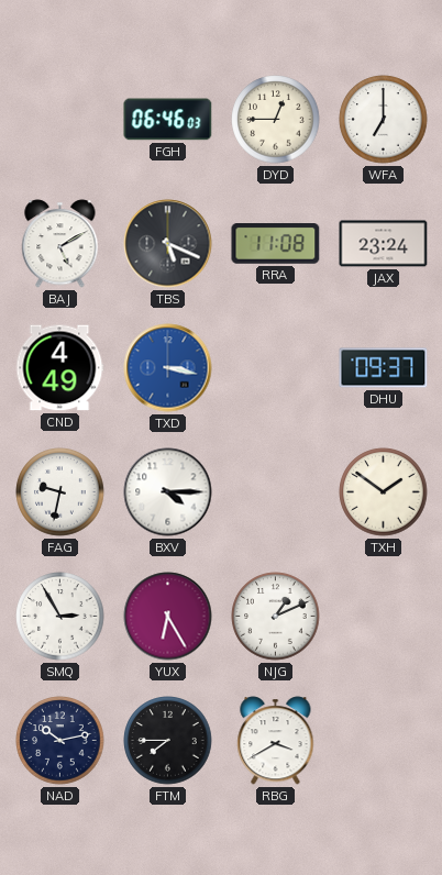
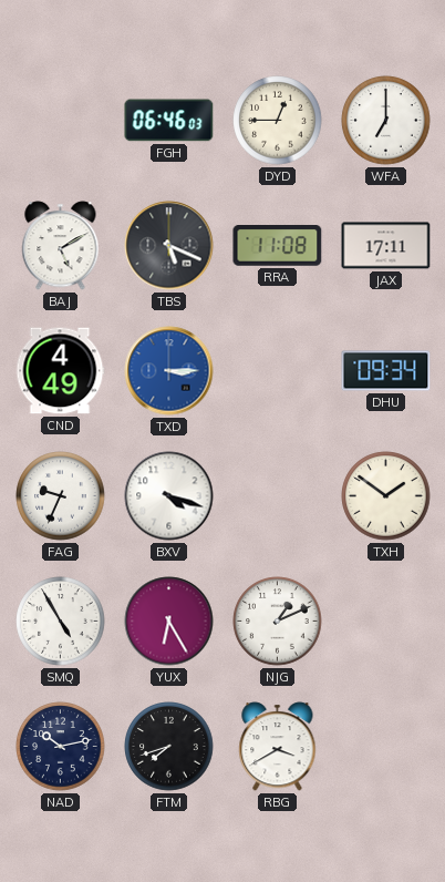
JAX: 23:24 -> 17:11 (386, 246)
TXD: 3:17 -> 3:15 (169, 371)
DHU: 09:37 -> 09:34 (386, 371)
FAG: 9:32 -> 9:34 (61, 496)
BXV: 4:15 -> 4:18 (169, 496)
SMQ: 2:55 -> 4:55 (61, 622)
FTM: 7:45 -> 7:42 (169, 747)
